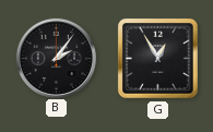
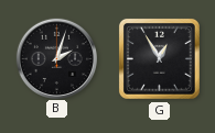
B: 2:06 -> 2:03 (56, 58)
